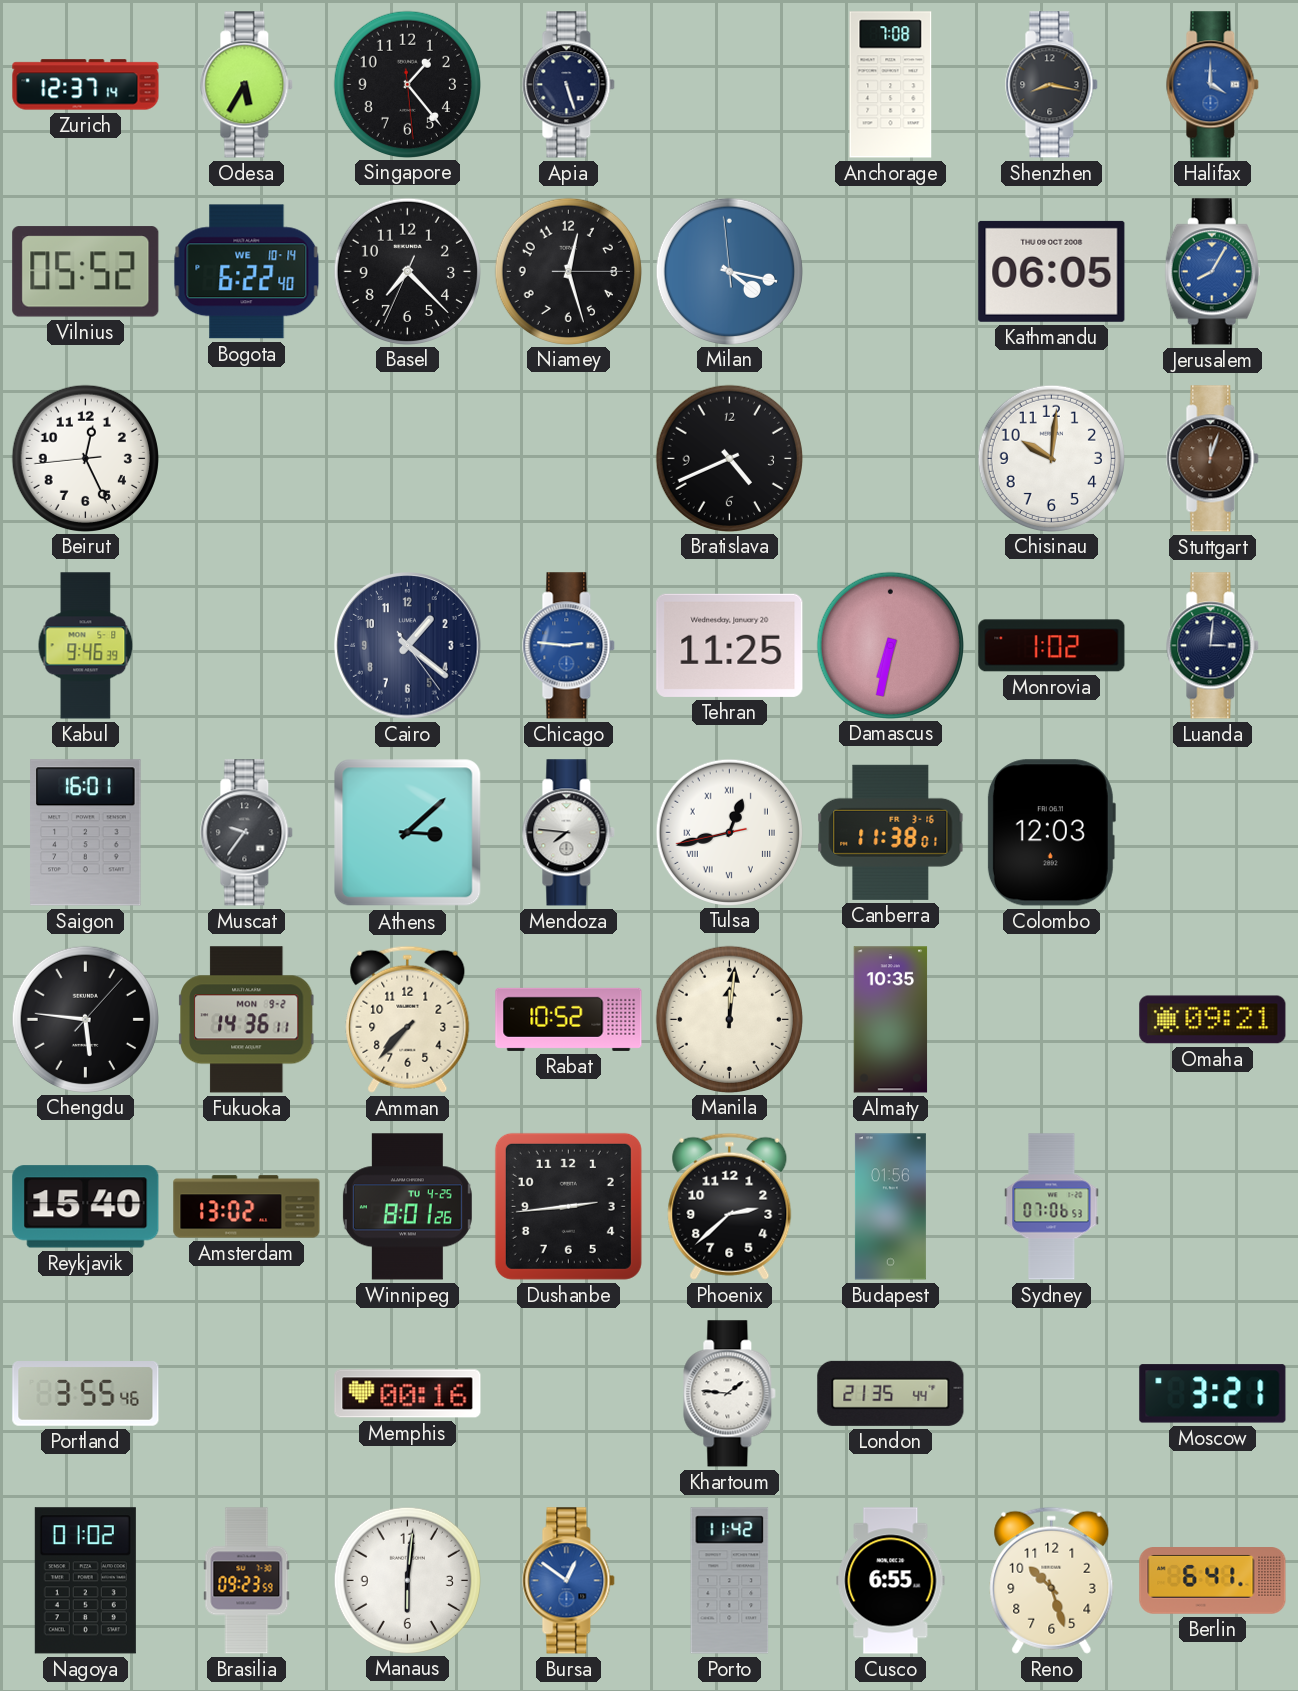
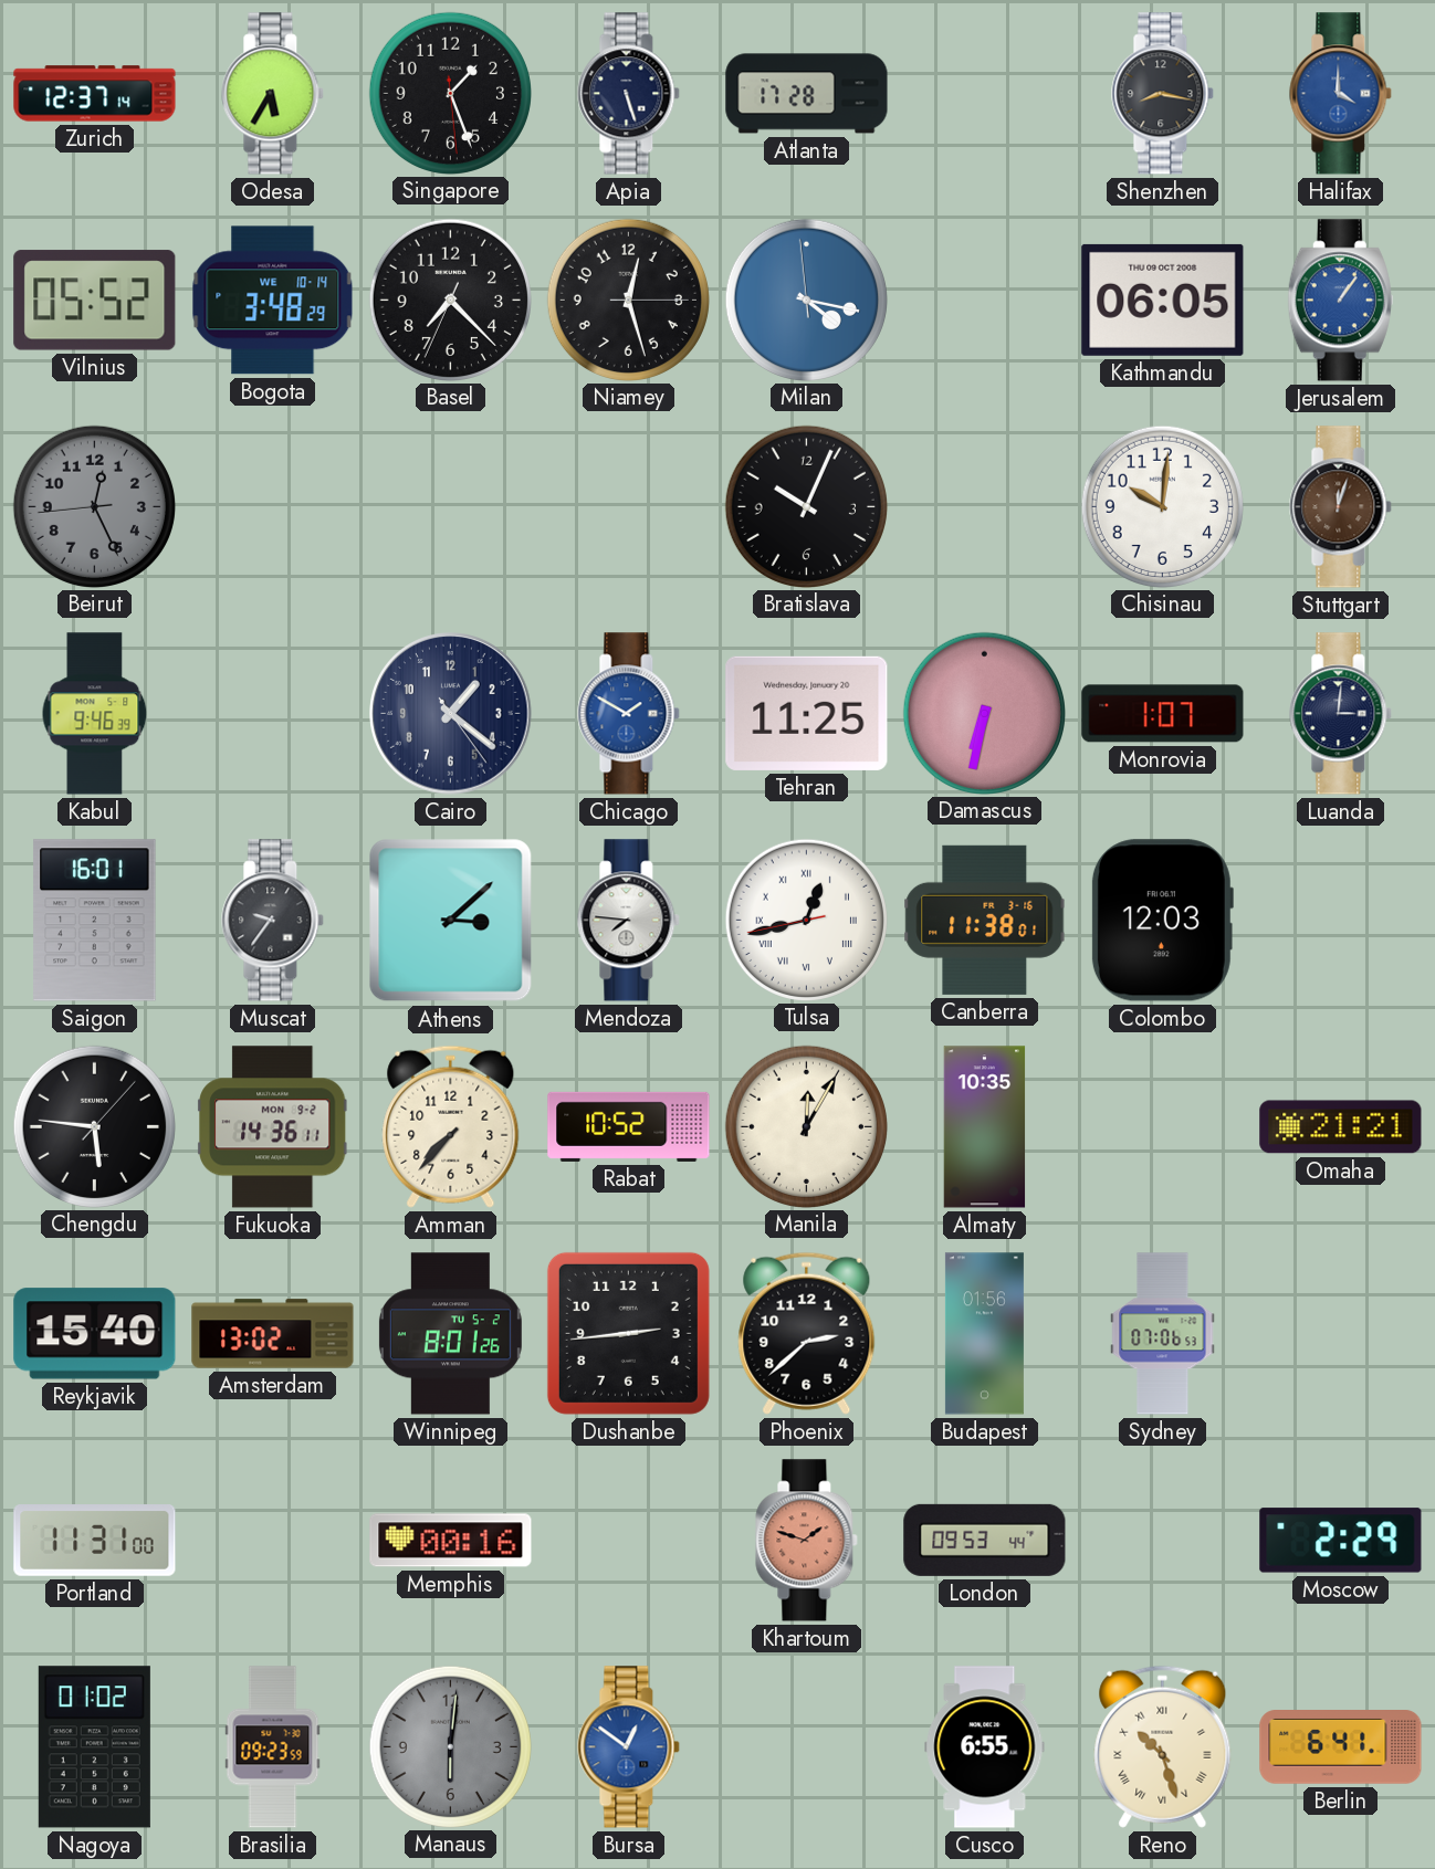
Singapore: 1:23 -> 1:26 (450, 93)
Atlanta: none -> 17:28 (807, 94)
Anchorage: 7:08 -> none (891, 85)
Bogota: 6:22 -> 3:48 (273, 301)
Jerusalem: 8:05 -> 1:06 (1340, 301)
Beirut dial: white -> grey (94, 506)
Bratislava: 4:41 -> 10:04 (806, 506)
Chicago: 2:46 -> 1:50 (629, 714)
Monrovia: 1:02 -> 1:07 (1163, 714)
Manila: 12:01 -> 12:05 (806, 1126)
Omaha: 09:21 -> 21:21 (1341, 1127)
Winnipeg date: TU 4-25 -> TU 5-2 (450, 1334)
Portland: 3:55 -> 11:31 (95, 1541)
Khartoum: 1:46 -> 1:48 (807, 1541)
Khartoum dial: white -> salmon (807, 1541)
London: 21:35 -> 09:53 (985, 1540)
Moscow: 3:21 -> 2:29 (1341, 1541)
Manaus dial: white -> grey (450, 1746)
Porto: 11:42 -> none (730, 1581)
Reno numerals: Arabic -> Roman (1163, 1746)
